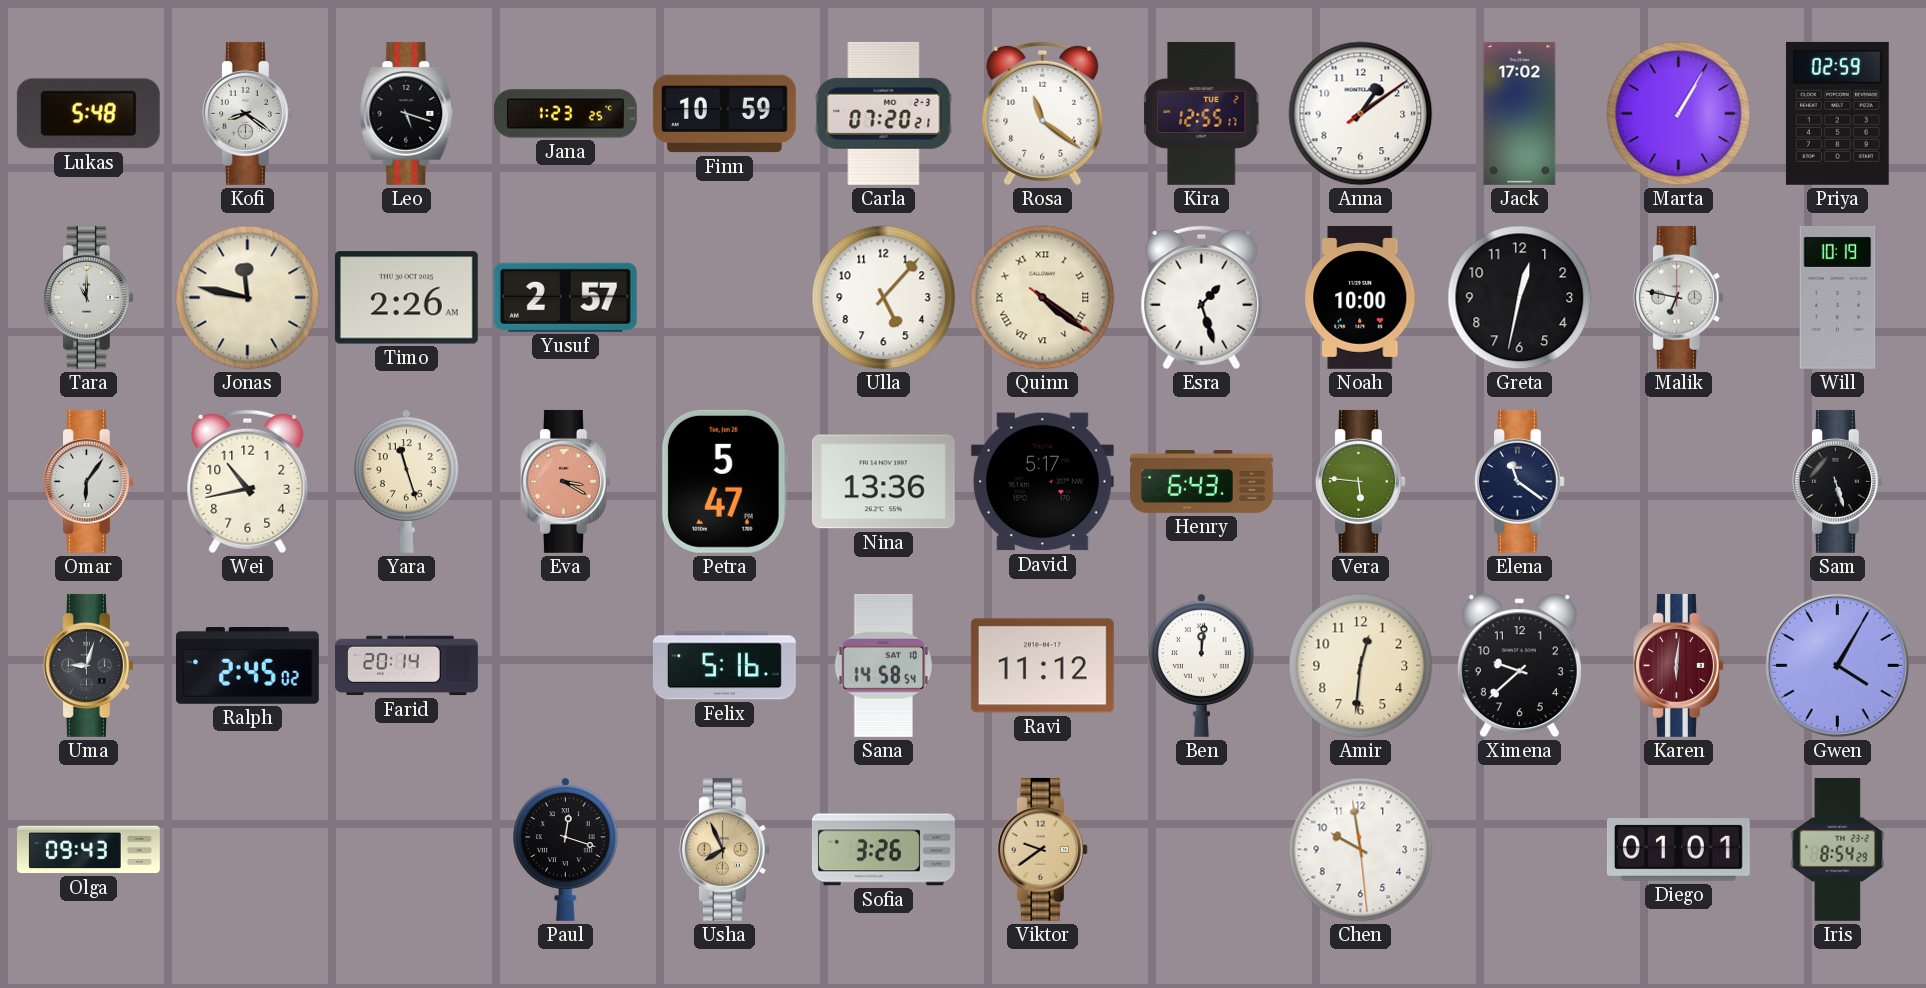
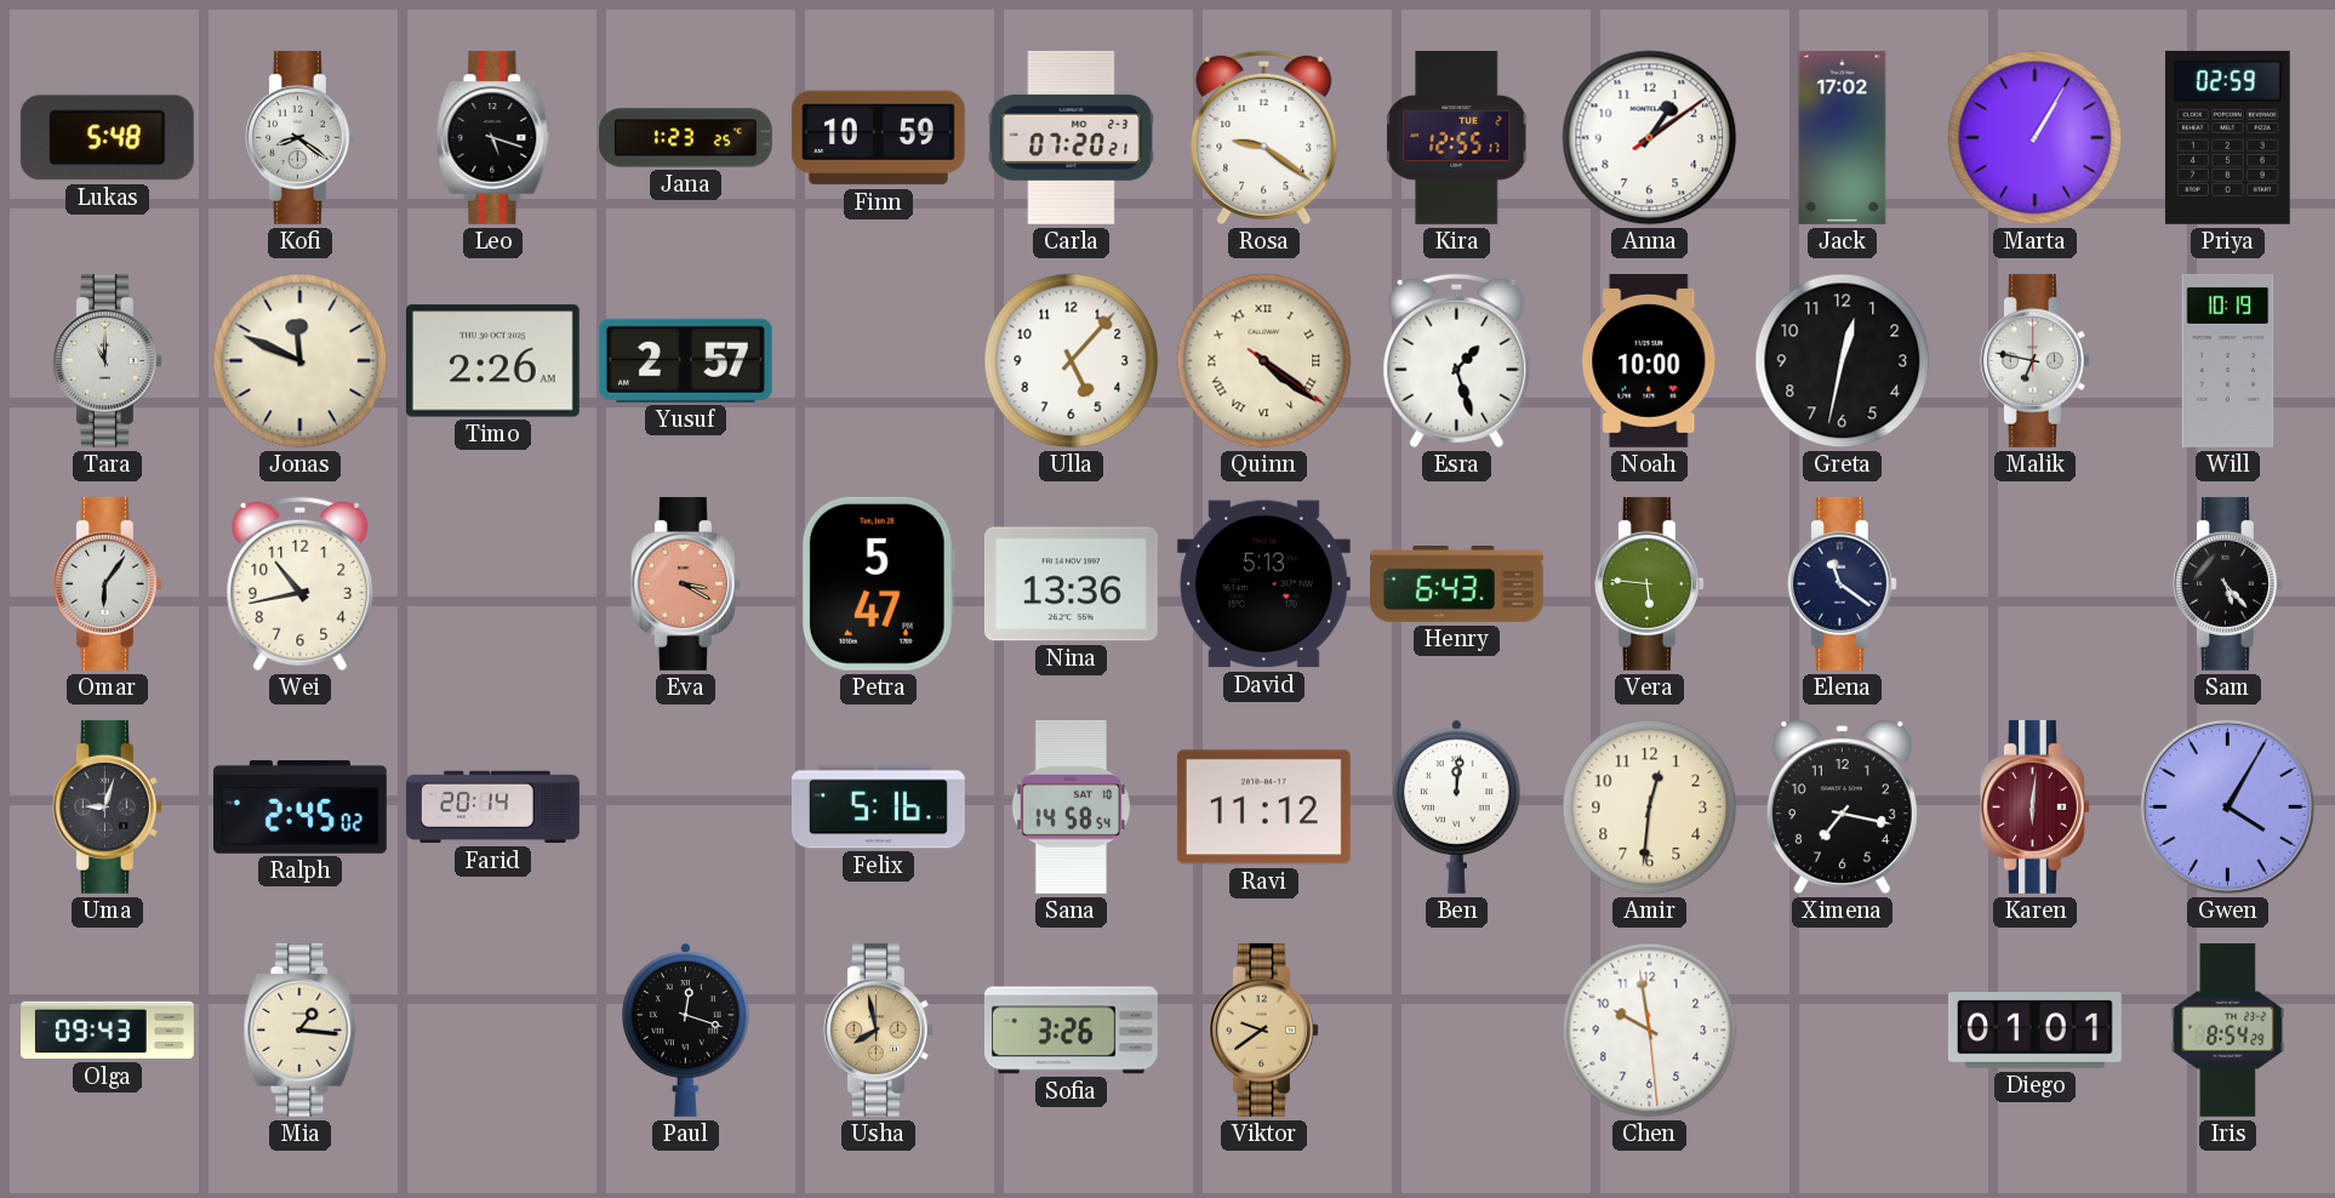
Rosa: 11:21 -> 9:21 (1264, 138)
Jonas: 11:47 -> 11:49 (301, 361)
Yara: 11:27 -> none (407, 481)
David: 5:17 -> 5:13 (1263, 584)
Sam: 5:27 -> 5:23 (2227, 583)
Ximena: 9:38 -> 7:17 (1842, 808)
Mia: none -> 1:16 (301, 1029)
Usha: 7:56 -> 7:58 (878, 1029)
